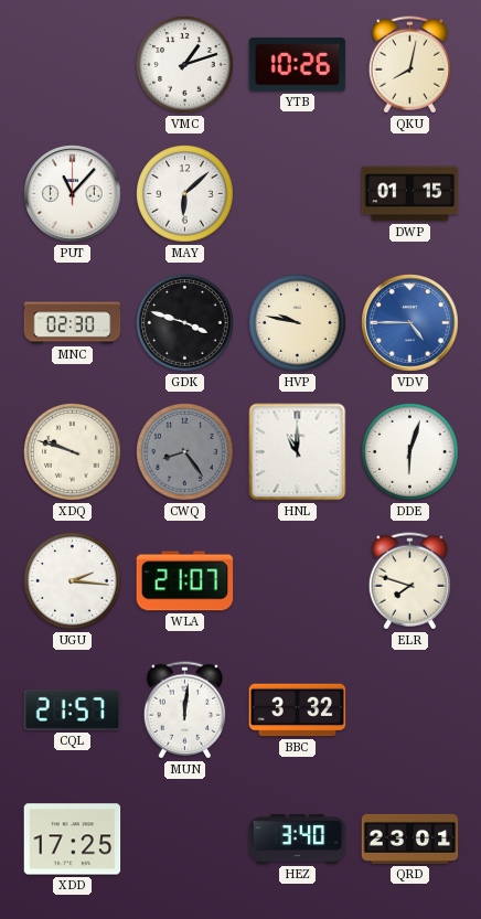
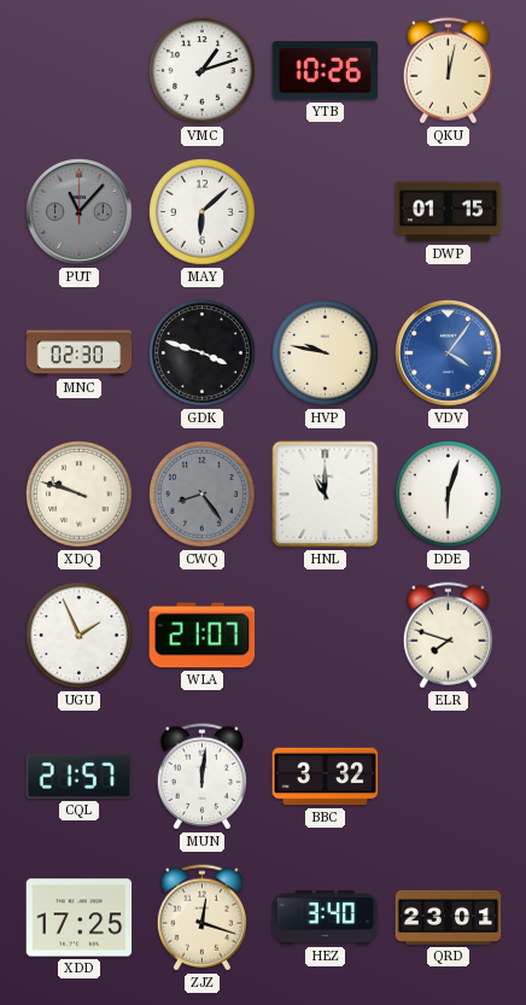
QKU: 8:02 -> 12:02 (448, 71)
PUT dial: white -> grey (80, 212)
VDV: 4:45 -> 4:06 (449, 353)
UGU: 2:16 -> 1:56 (80, 636)
ZJZ: none -> 12:18 (201, 918)
